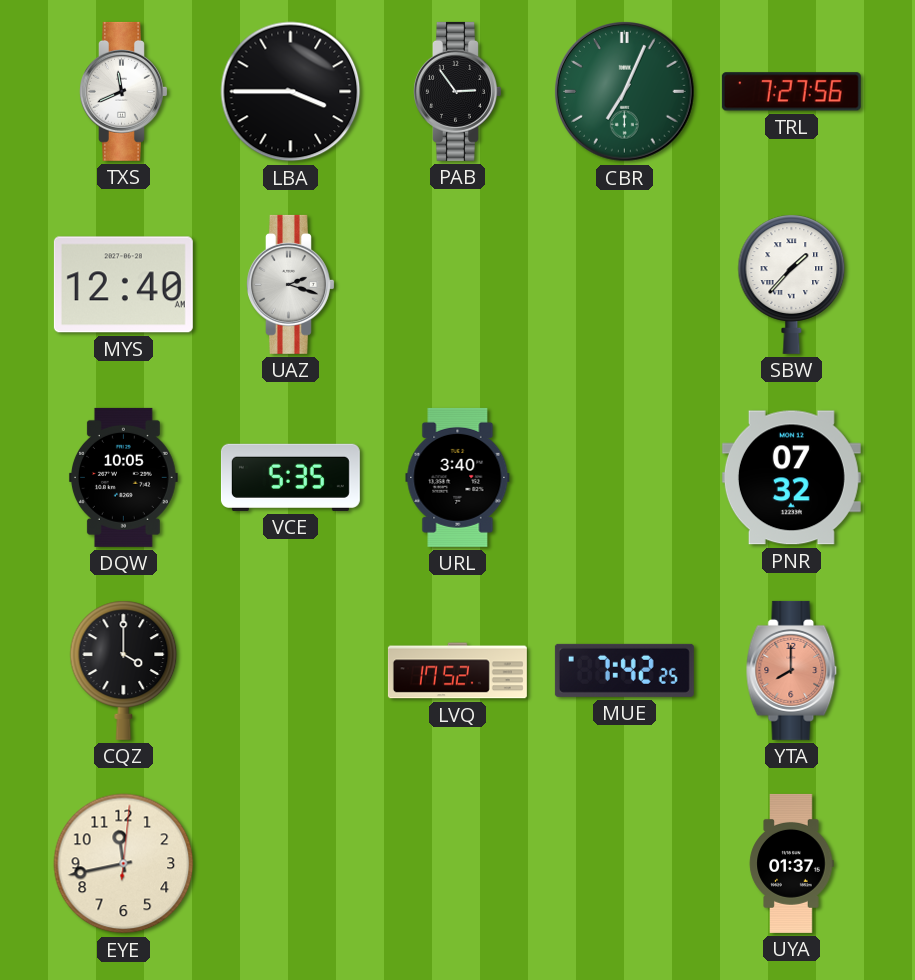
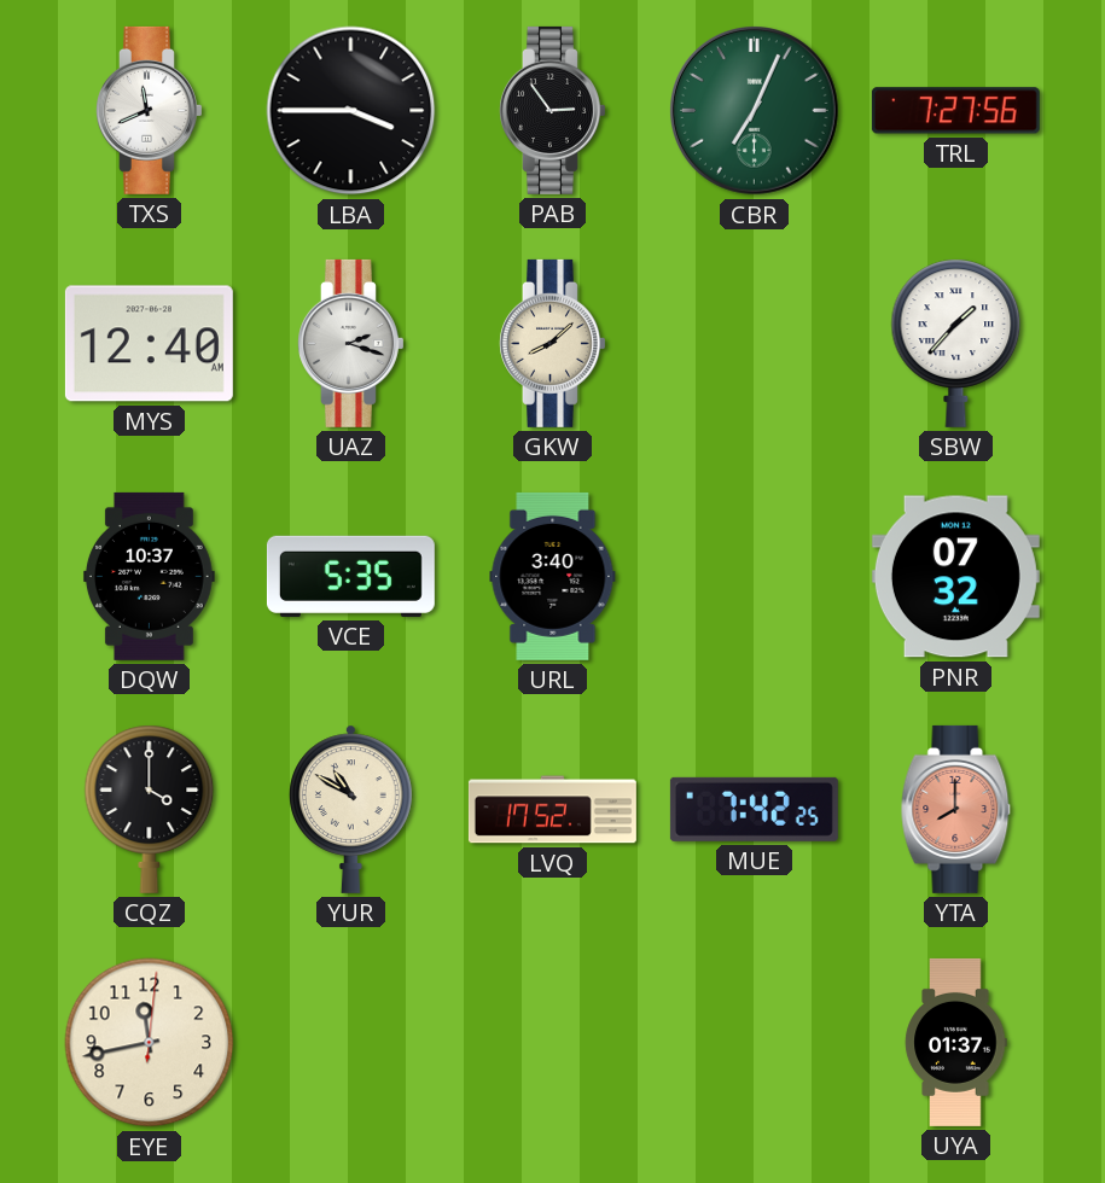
GKW: none -> 8:08 (553, 343)
DQW: 10:05 -> 10:37 (149, 576)
YUR: none -> 10:50 (351, 809)
